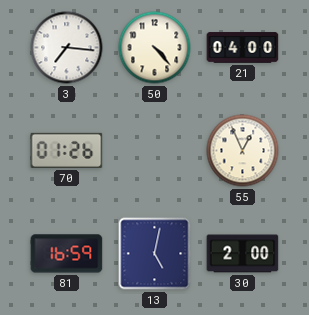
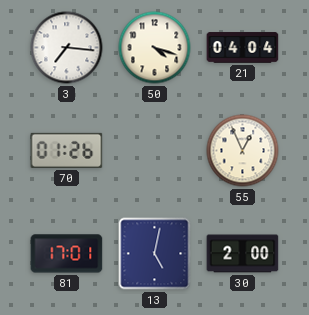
50: 4:23 -> 4:18 (155, 48)
21: 04:00 -> 04:04 (243, 48)
81: 16:59 -> 17:01 (67, 254)
